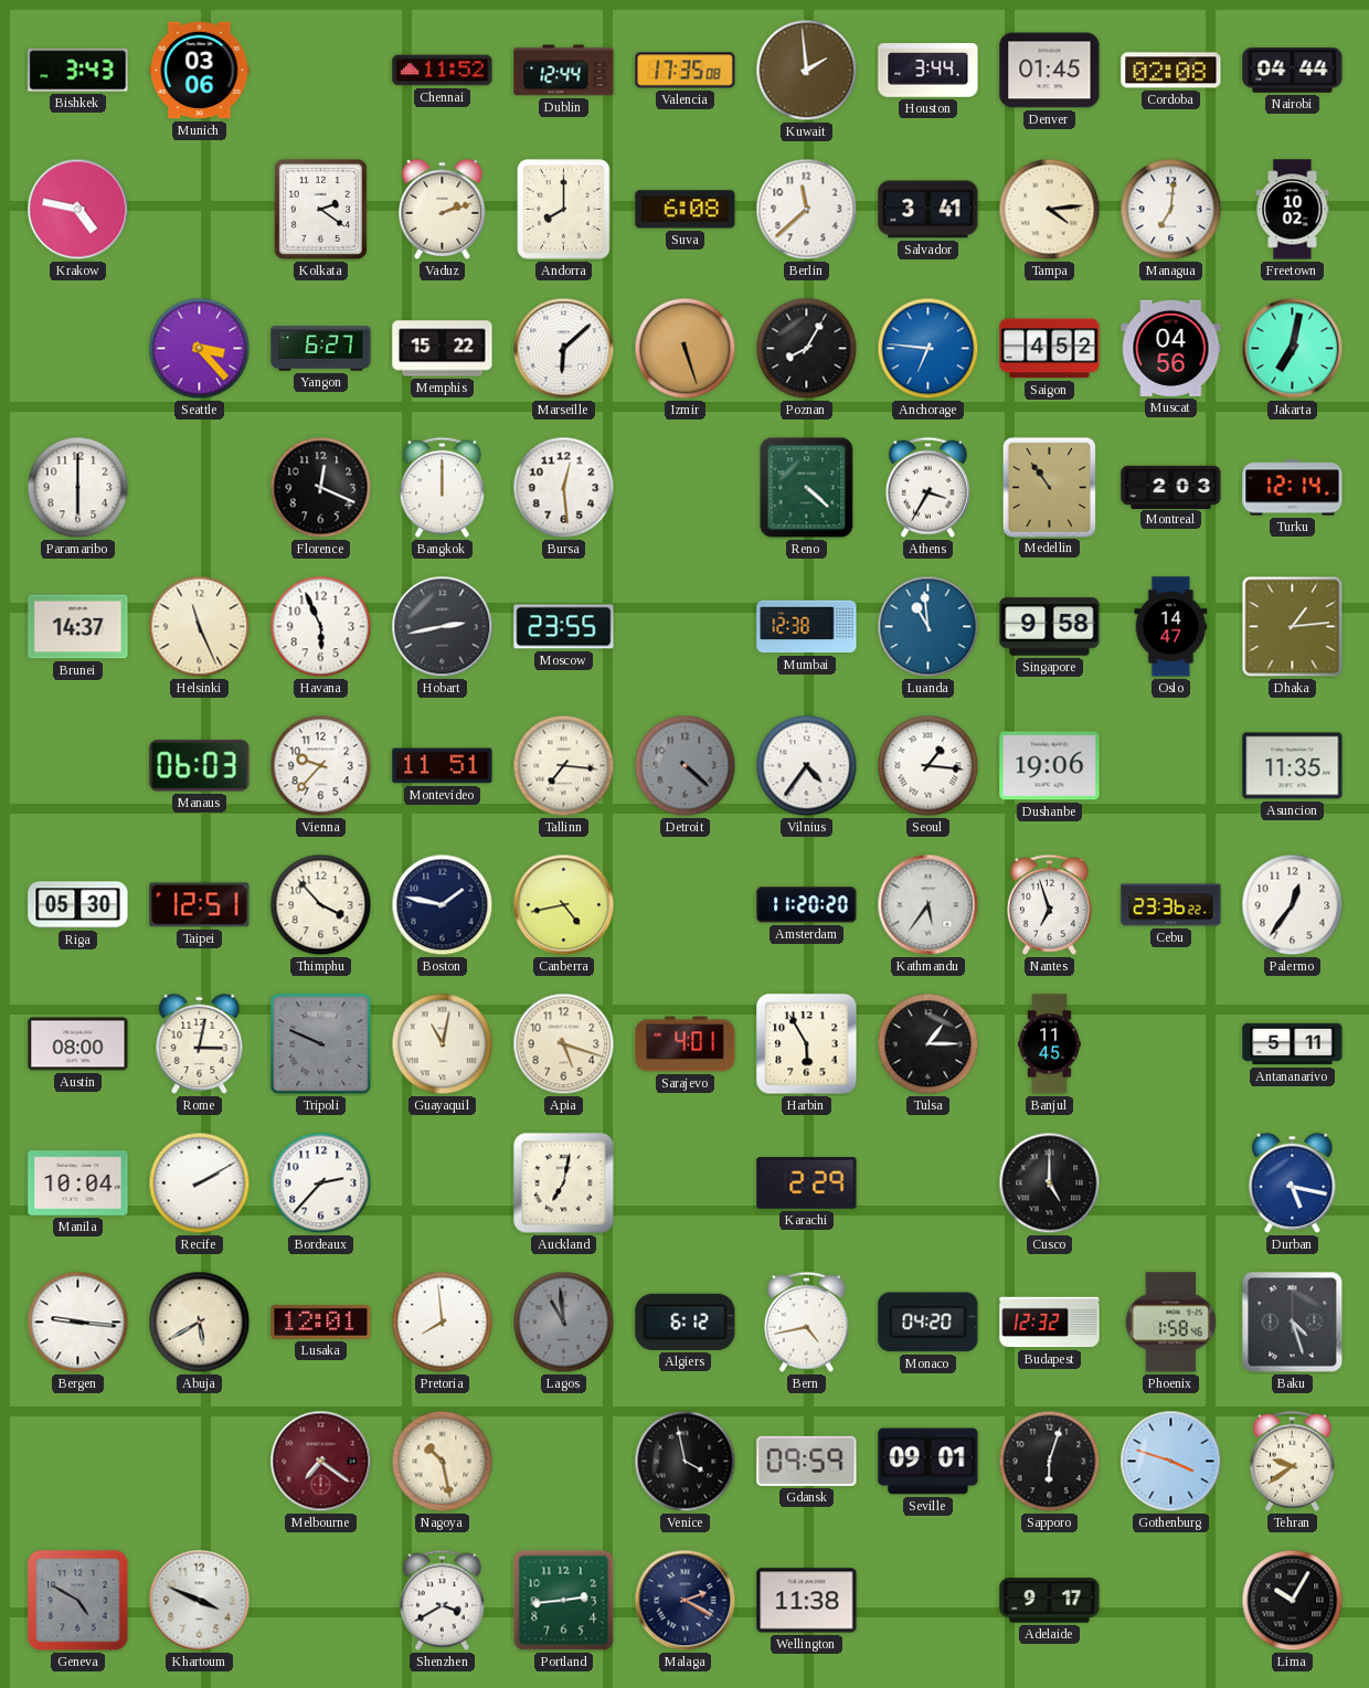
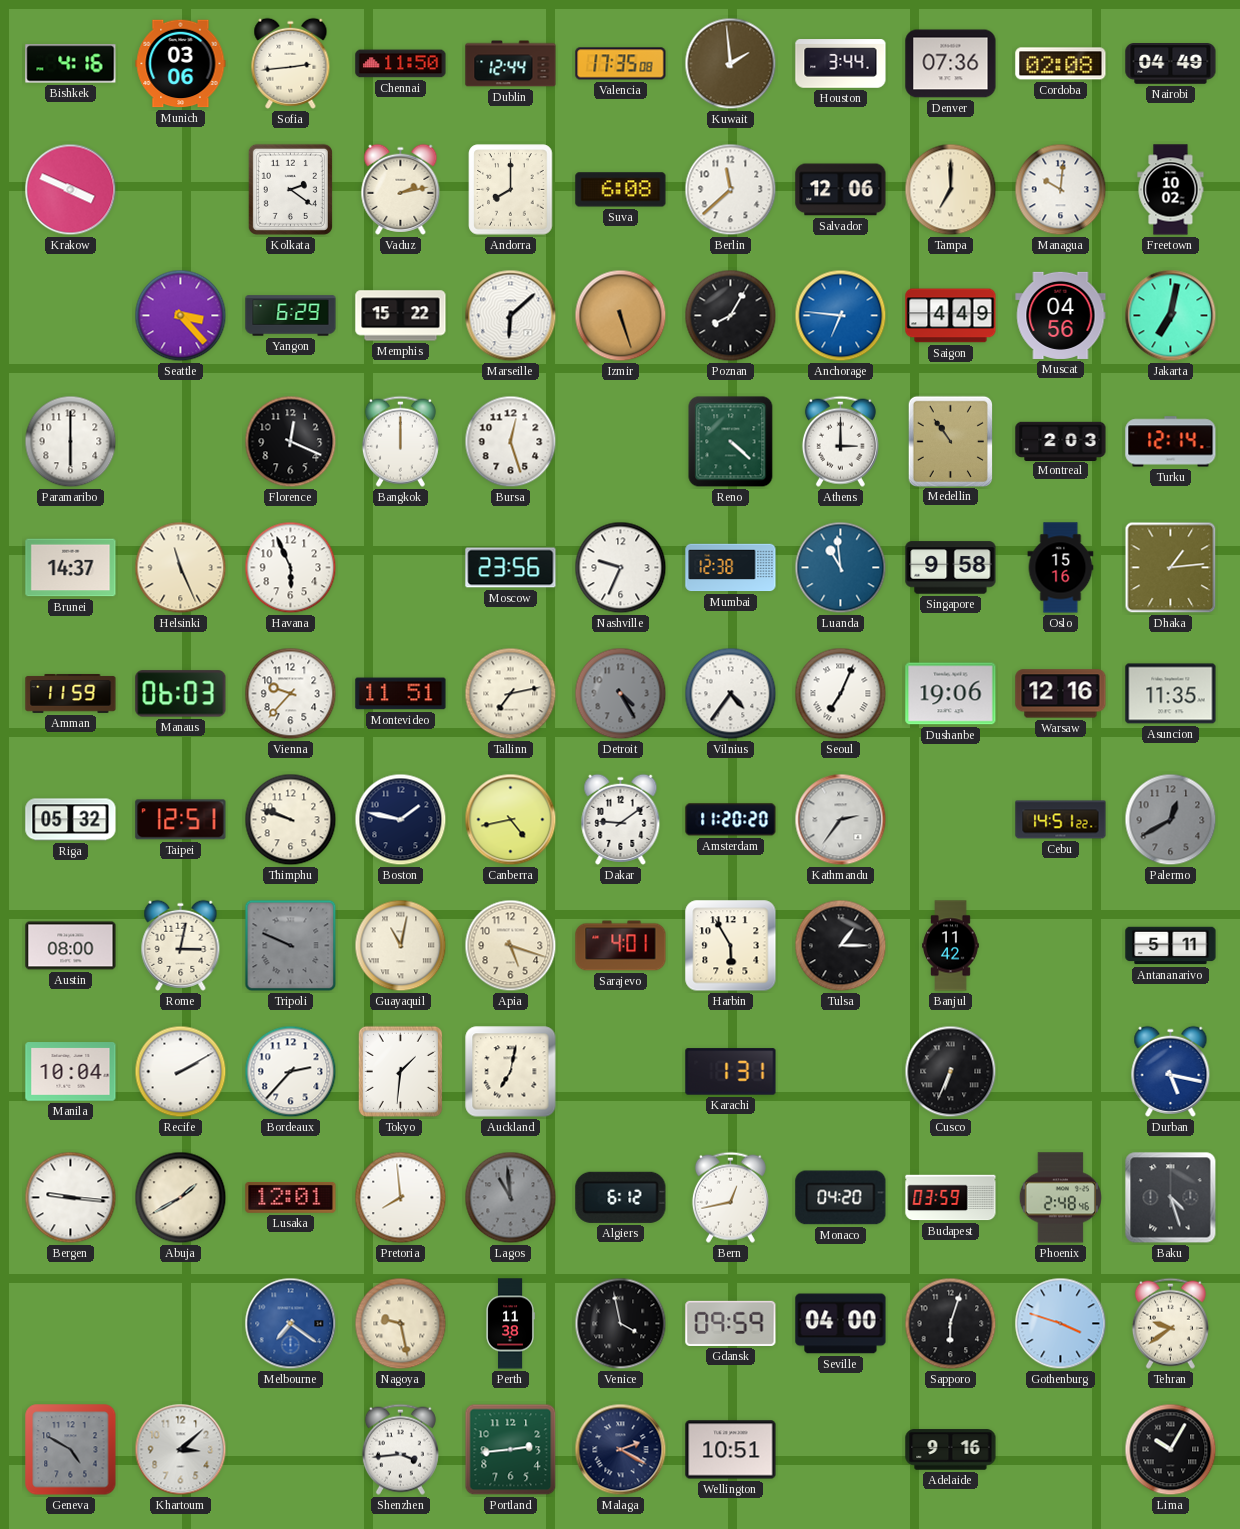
Bishkek: 3:43 -> 4:16 (71, 64)
Sofia: none -> 2:44 (291, 63)
Chennai: 11:52 -> 11:50 (401, 64)
Denver: 01:45 -> 07:36 (951, 64)
Nairobi: 04:44 -> 04:49 (1171, 64)
Krakow: 4:47 -> 3:49 (71, 190)
Vaduz: 2:12 -> 2:13 (401, 189)
Salvador: 3:41 -> 12:06 (841, 190)
Tampa: 4:14 -> 7:00 (951, 190)
Managua: 7:01 -> 10:01 (1061, 190)
Yangon: 6:27 -> 6:29 (291, 316)
Saigon: 4:52 -> 4:49 (951, 316)
Bursa: 12:29 -> 12:27 (511, 442)
Athens: 3:35 -> 3:00 (840, 441)
Hobart: 2:43 -> none (443, 627)
Moscow: 23:55 -> 23:56 (511, 568)
Nashville: none -> 9:34 (621, 568)
Oslo: 14:47 -> 15:16 (1061, 568)
Amman: none -> 11:59 (71, 693)
Tallinn: 7:16 -> 7:13 (511, 694)
Detroit: 4:22 -> 4:25 (621, 694)
Seoul: 1:16 -> 7:04 (841, 694)
Warsaw: none -> 12:16 (1061, 694)
Riga: 05:30 -> 05:32 (71, 820)
Thimphu: 3:53 -> 9:48 (291, 820)
Dakar: none -> 9:09 (621, 819)
Kathmandu: 5:36 -> 2:36 (841, 820)
Nantes: 6:57 -> none (1049, 904)
Cebu: 23:36 -> 14:51 (1061, 820)
Palermo: 12:36 -> 12:40 (1171, 820)
Palermo dial: white -> grey (1171, 820)
Banjul: 11:45 -> 11:42 (951, 946)
Tokyo: none -> 1:31 (400, 1071)
Karachi: 2:29 -> 1:31 (731, 1072)
Cusco: 5:00 -> 6:34 (951, 1072)
Abuja: 5:40 -> 1:40 (181, 1198)
Bern: 4:43 -> 12:43 (730, 1197)
Budapest: 12:32 -> 03:59 (951, 1198)
Phoenix: 1:58 -> 2:48 (1060, 1198)
Melbourne dial: burgundy -> blue (291, 1324)
Nagoya: 10:28 -> 9:28 (401, 1324)
Perth: none -> 11:38 (510, 1324)
Seville: 09:01 -> 04:00 (841, 1324)
Khartoum: 3:49 -> 3:08 (181, 1450)
Shenzhen: 3:40 -> 3:44 (400, 1449)
Wellington: 11:38 -> 10:51 (731, 1450)
Adelaide: 9:17 -> 9:16 (951, 1450)
